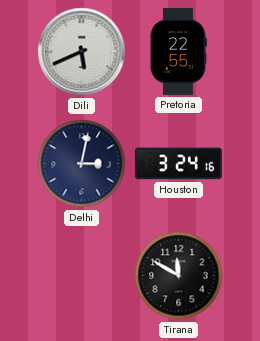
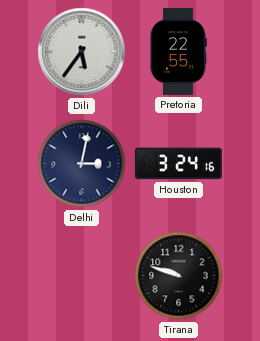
Dili: 5:41 -> 5:36 (82, 52)
Tirana: 11:50 -> 9:48 (179, 276)
